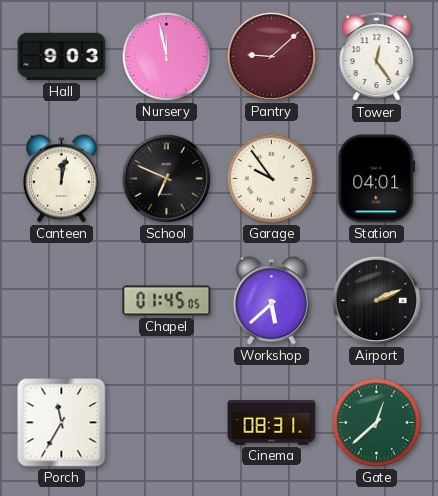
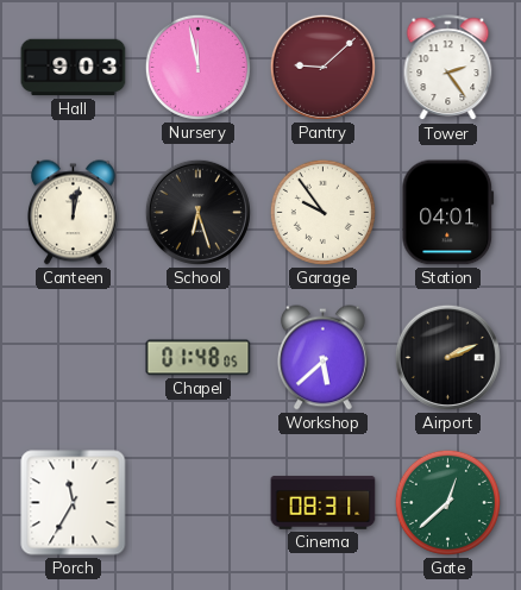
Tower: 12:24 -> 2:24 (448, 68)
School: 6:49 -> 6:27 (197, 212)
Chapel: 01:45 -> 01:48 (199, 358)
